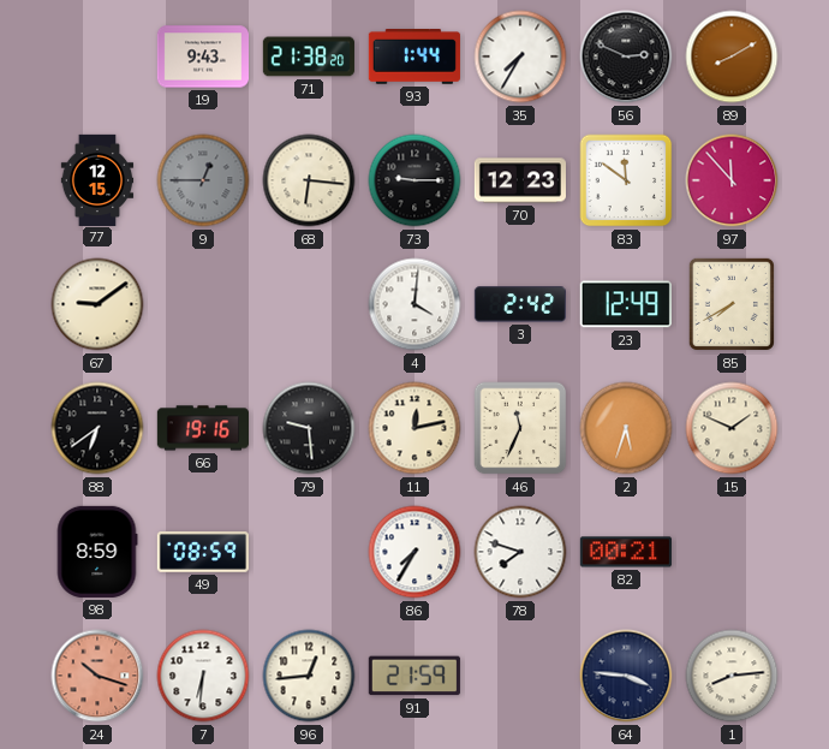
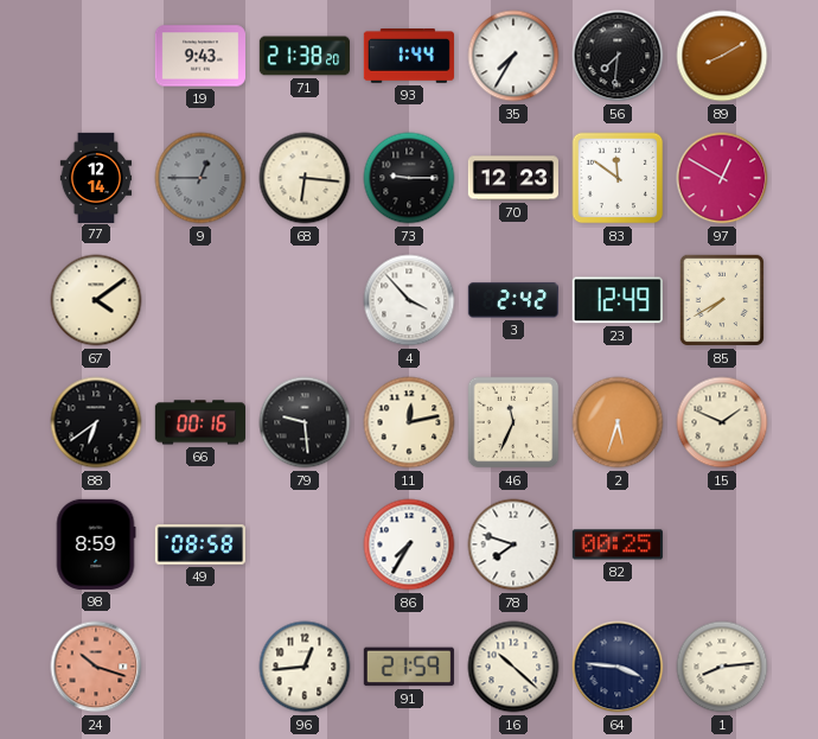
56: 2:49 -> 7:31 (618, 56)
77: 12:15 -> 12:14 (96, 177)
97: 11:53 -> 12:50 (722, 178)
67: 9:09 -> 4:09 (96, 300)
4: 4:01 -> 3:53 (409, 300)
66: 19:16 -> 00:16 (199, 422)
49: 08:59 -> 08:58 (200, 544)
82: 00:21 -> 00:25 (618, 544)
7: 6:31 -> none (203, 676)
16: none -> 10:22 (513, 667)
